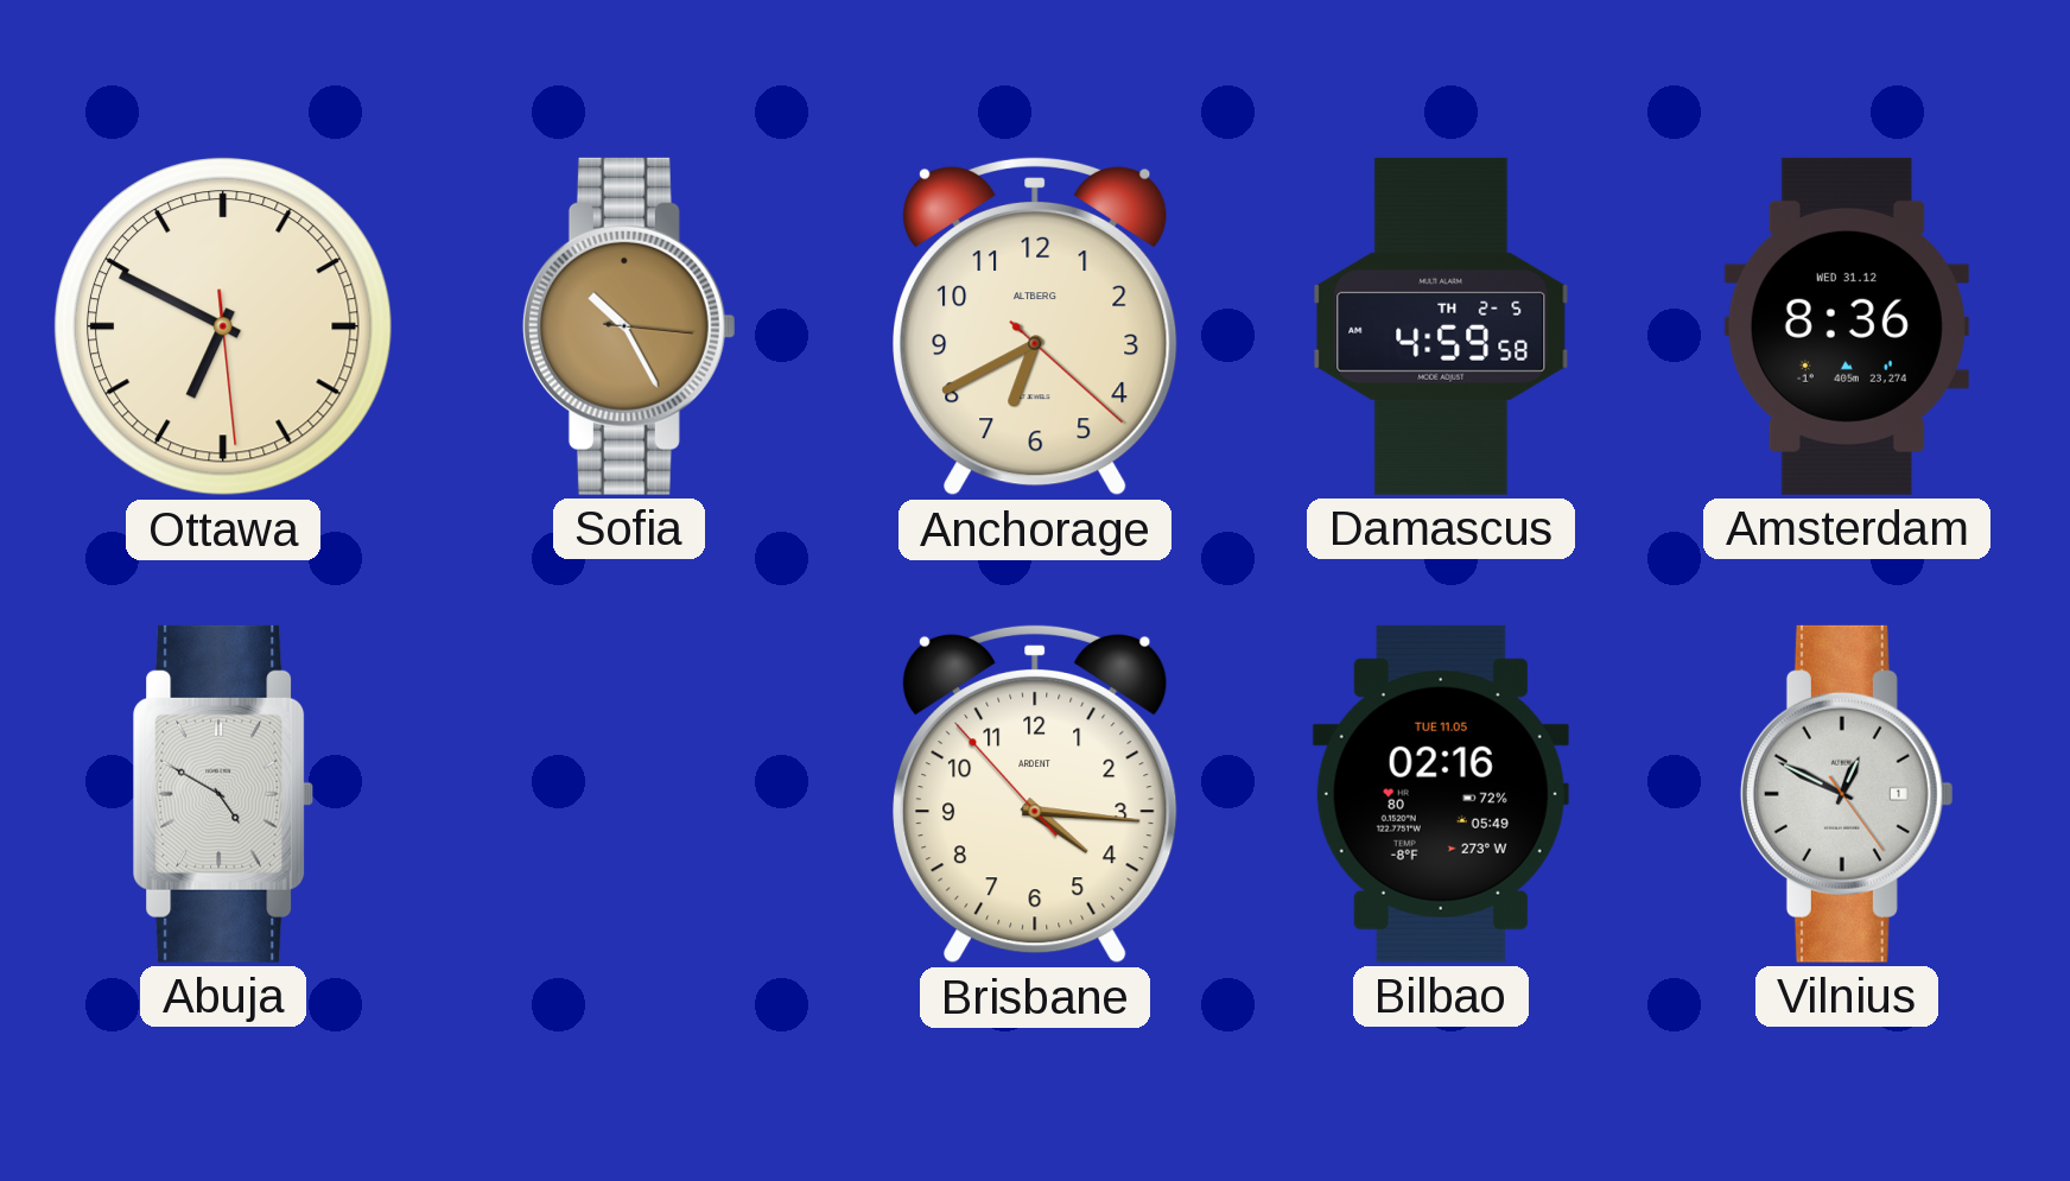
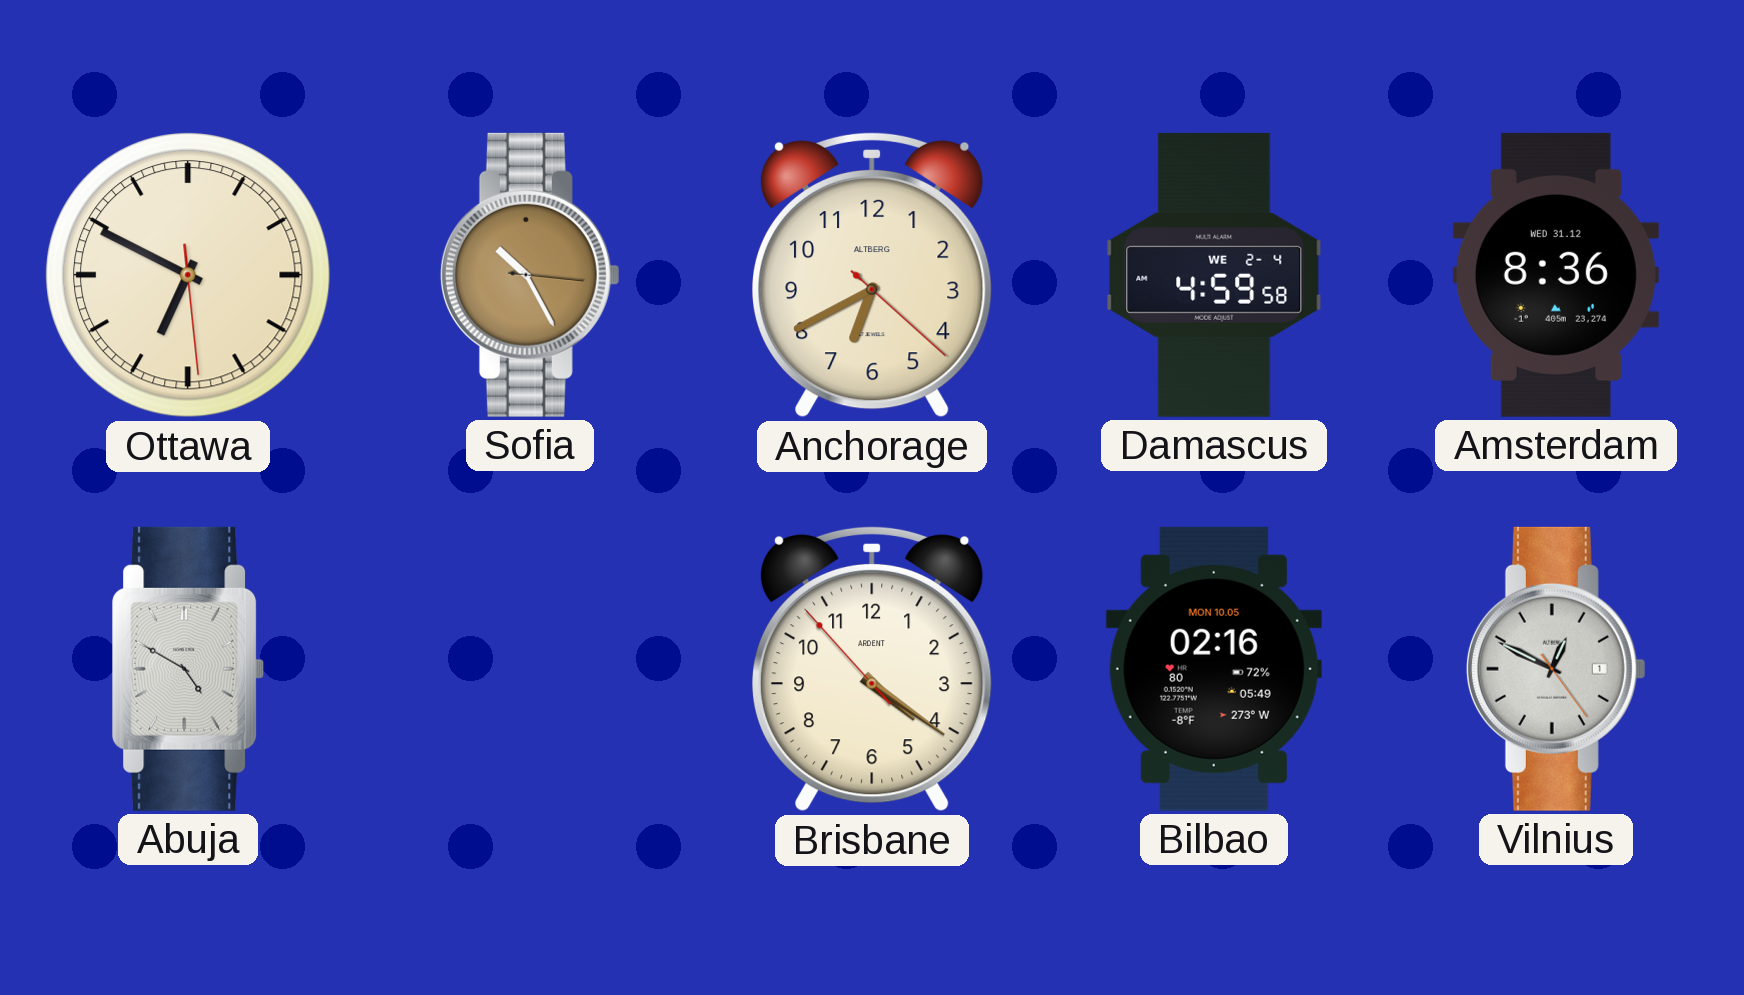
Damascus date: TH 2-5 -> WE 2-4 (1214, 275)
Brisbane: 4:15 -> 4:20 (873, 669)
Bilbao date: TUE 11.05 -> MON 10.05 (1214, 669)
